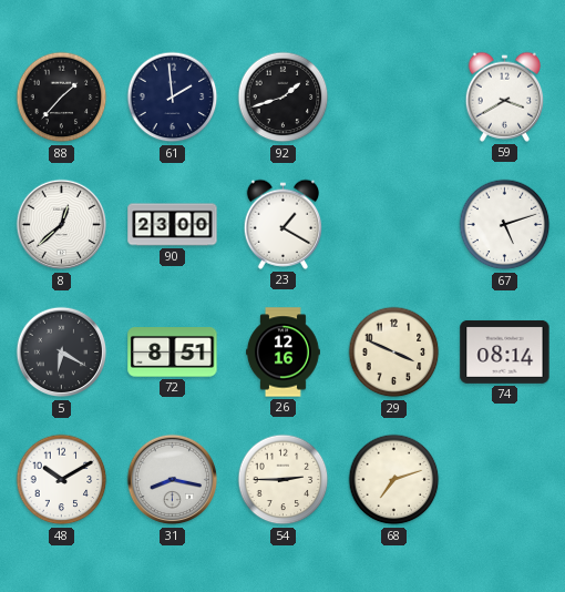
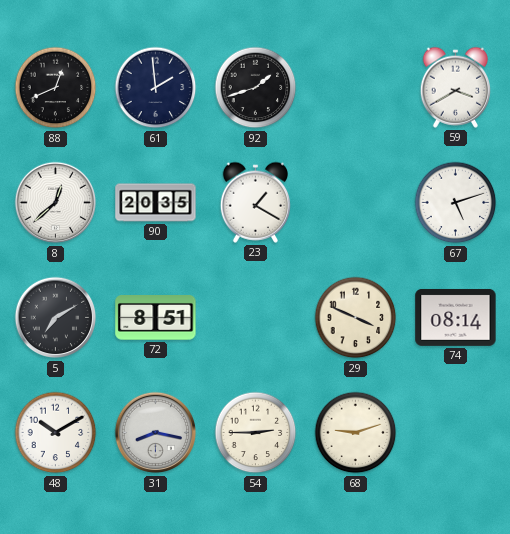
88: 1:37 -> 12:41 (56, 88)
90: 23:00 -> 20:35 (156, 203)
5: 6:20 -> 7:10 (56, 318)
26: 12:16 -> none (284, 353)
68: 7:12 -> 9:12 (356, 433)
